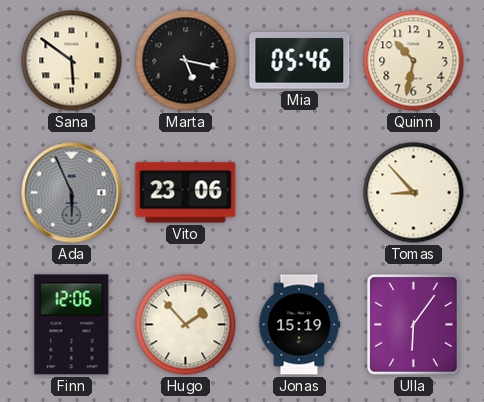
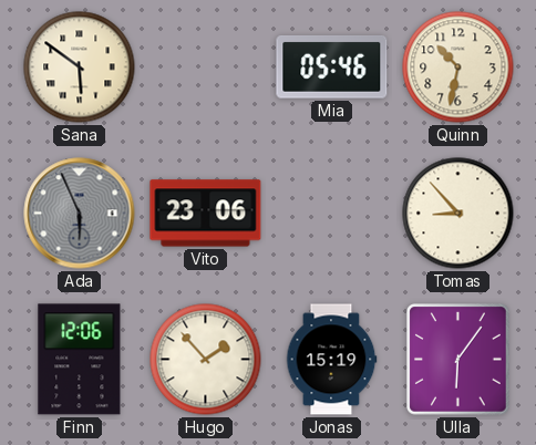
Marta: 5:17 -> none (186, 61)
